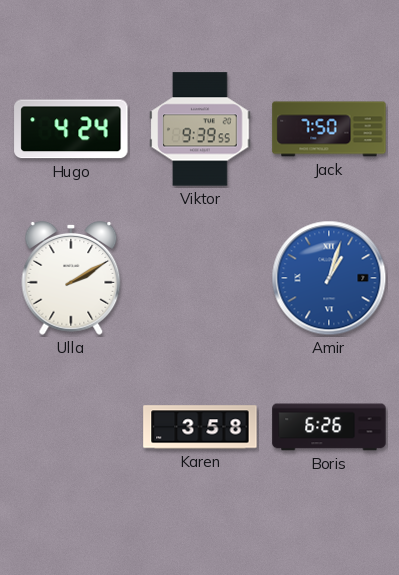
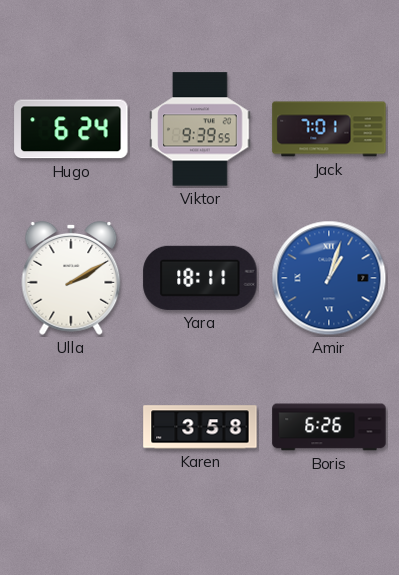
Hugo: 4:24 -> 6:24 (71, 129)
Jack: 7:50 -> 7:01 (329, 129)
Yara: none -> 18:11 (200, 278)
